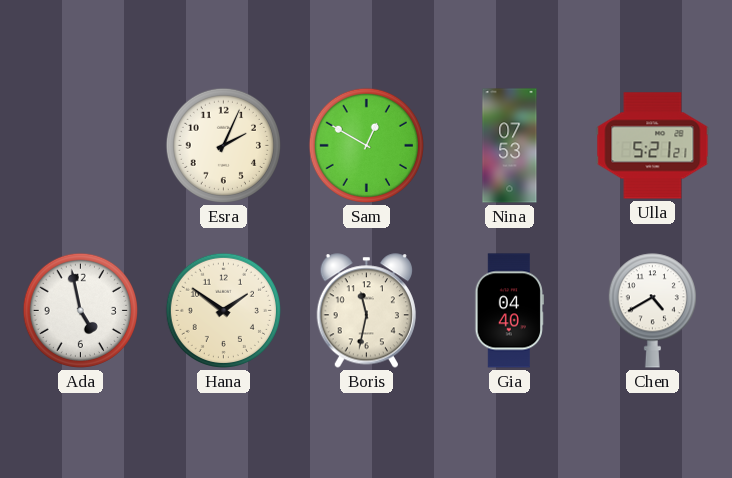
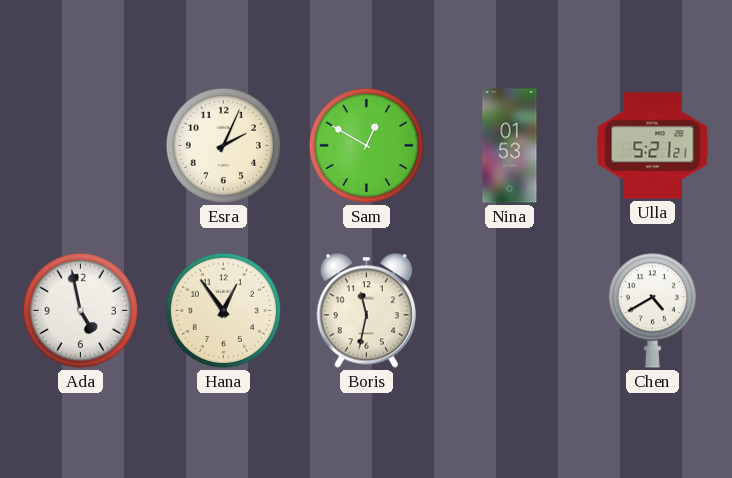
Nina: 07:53 -> 01:53 (510, 146)
Hana: 1:51 -> 12:54 (223, 310)
Gia: 04:40 -> none (509, 311)
